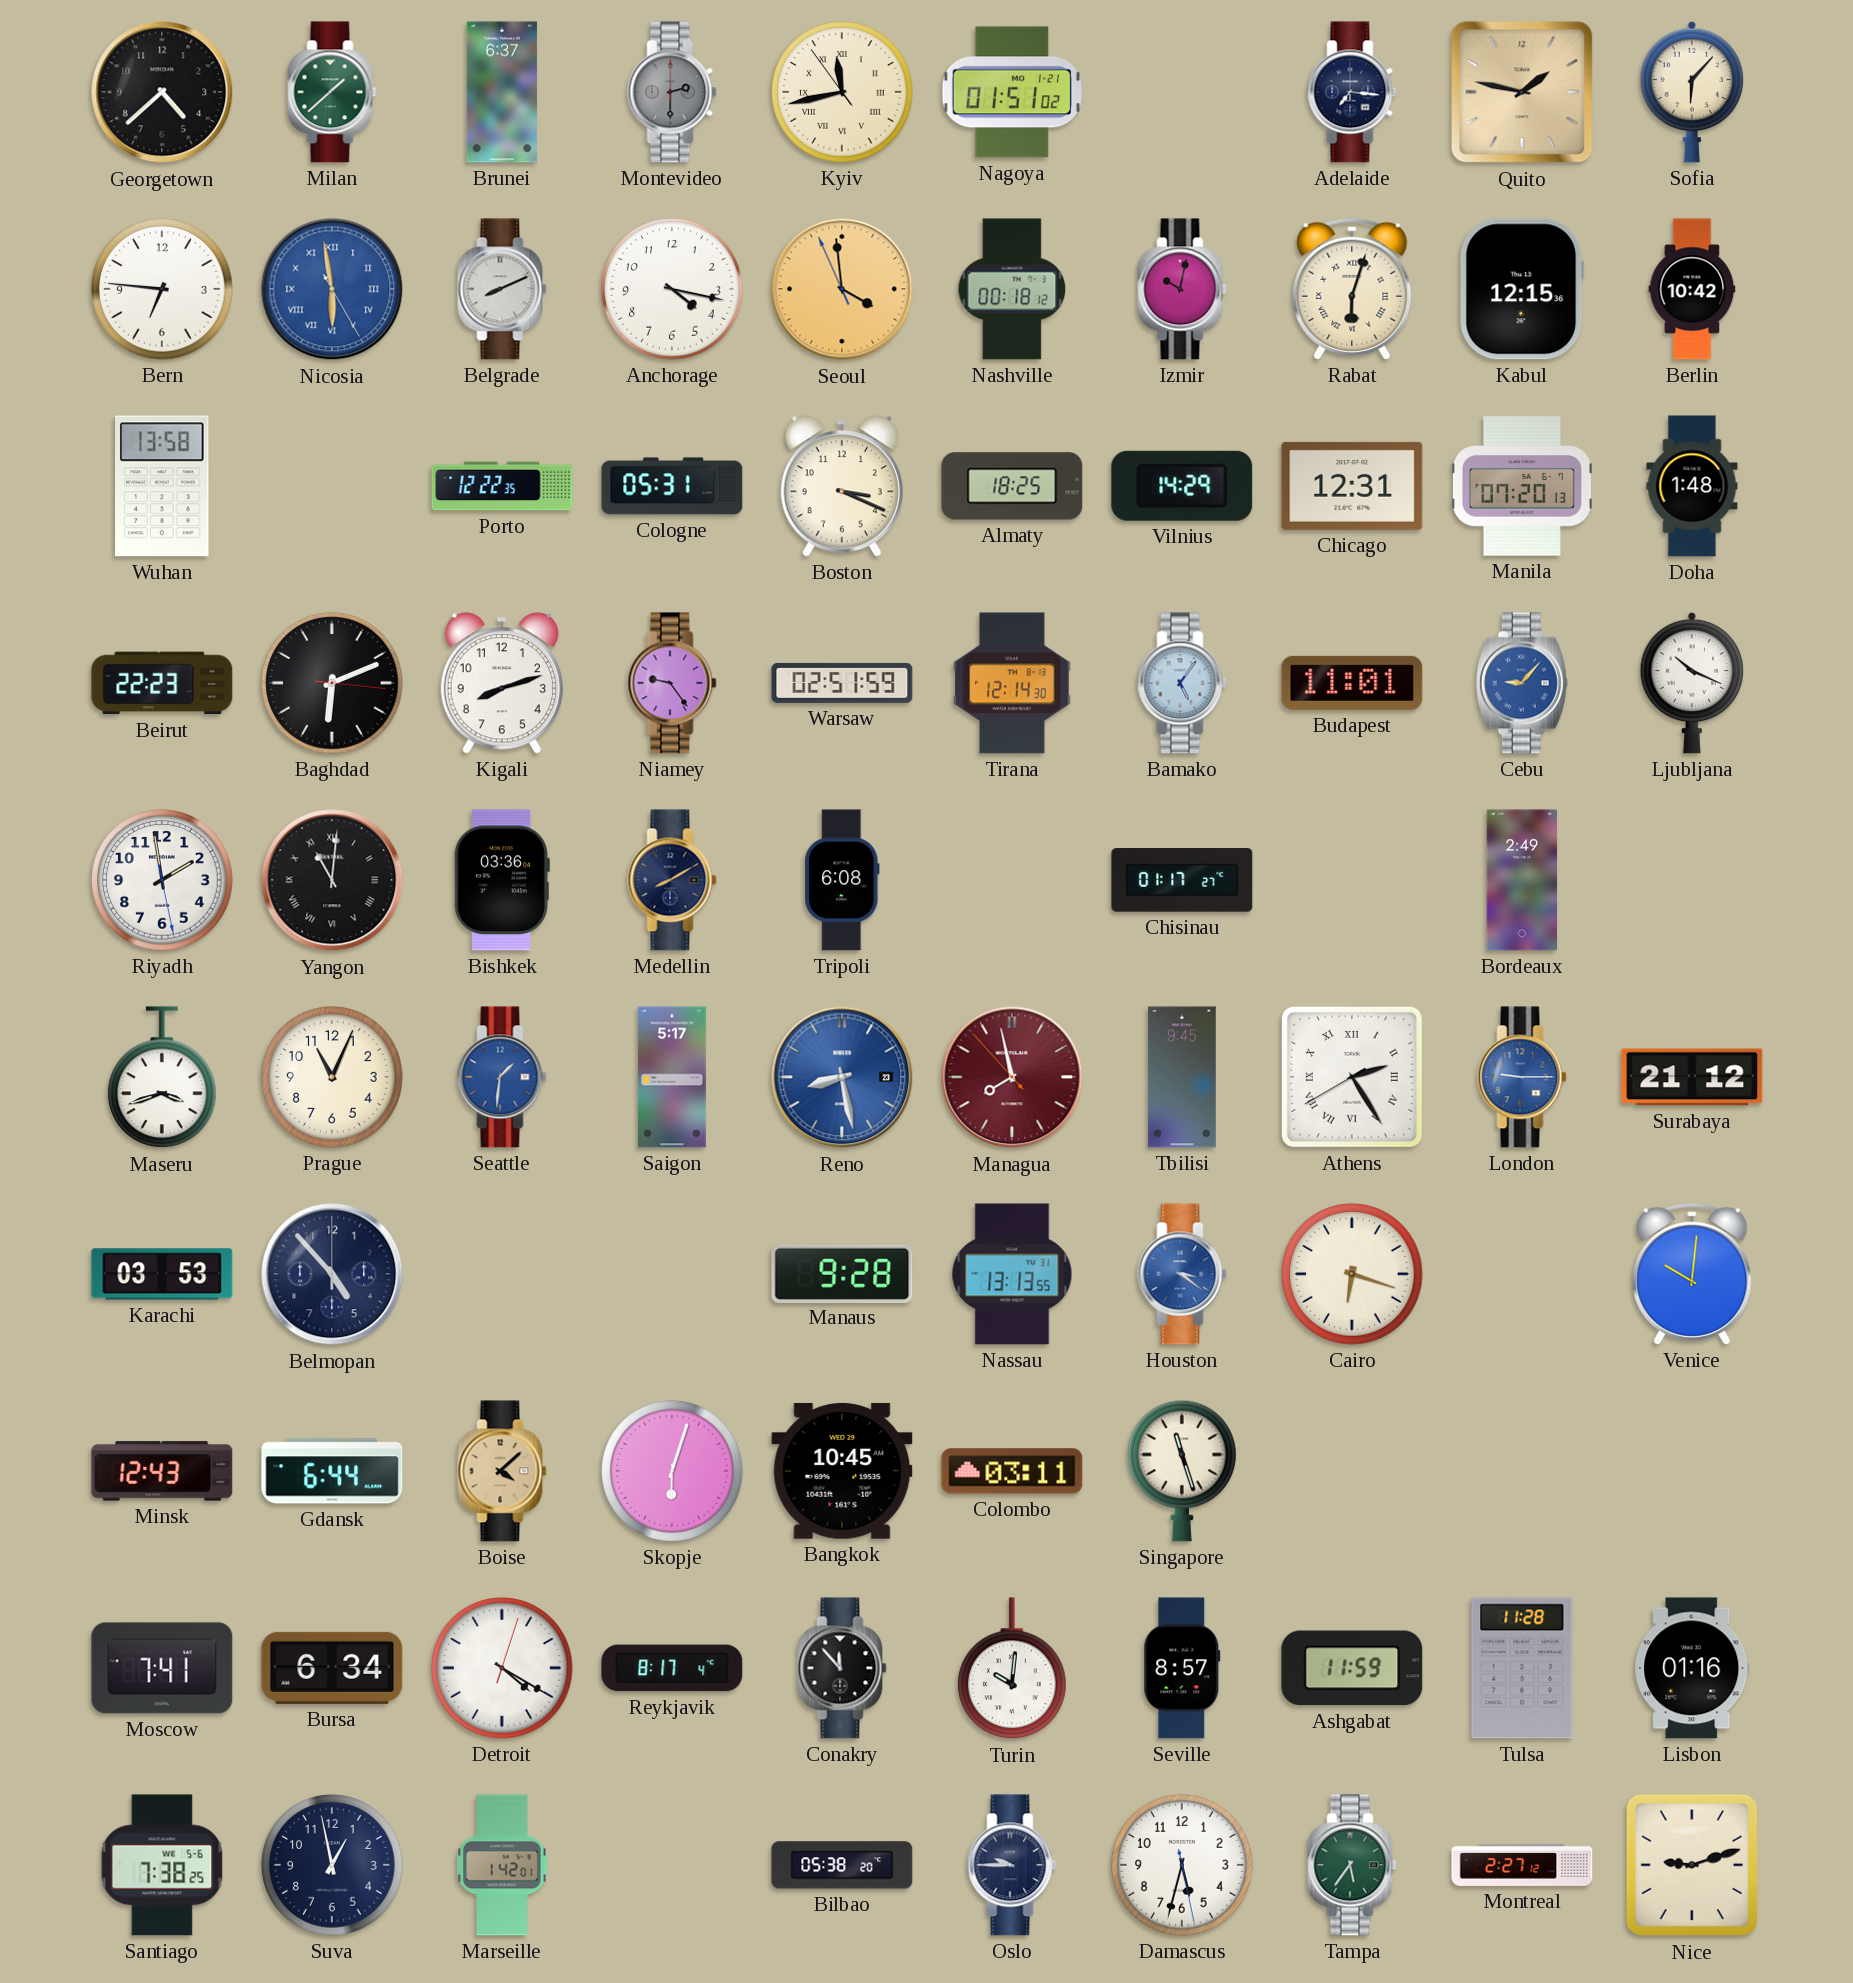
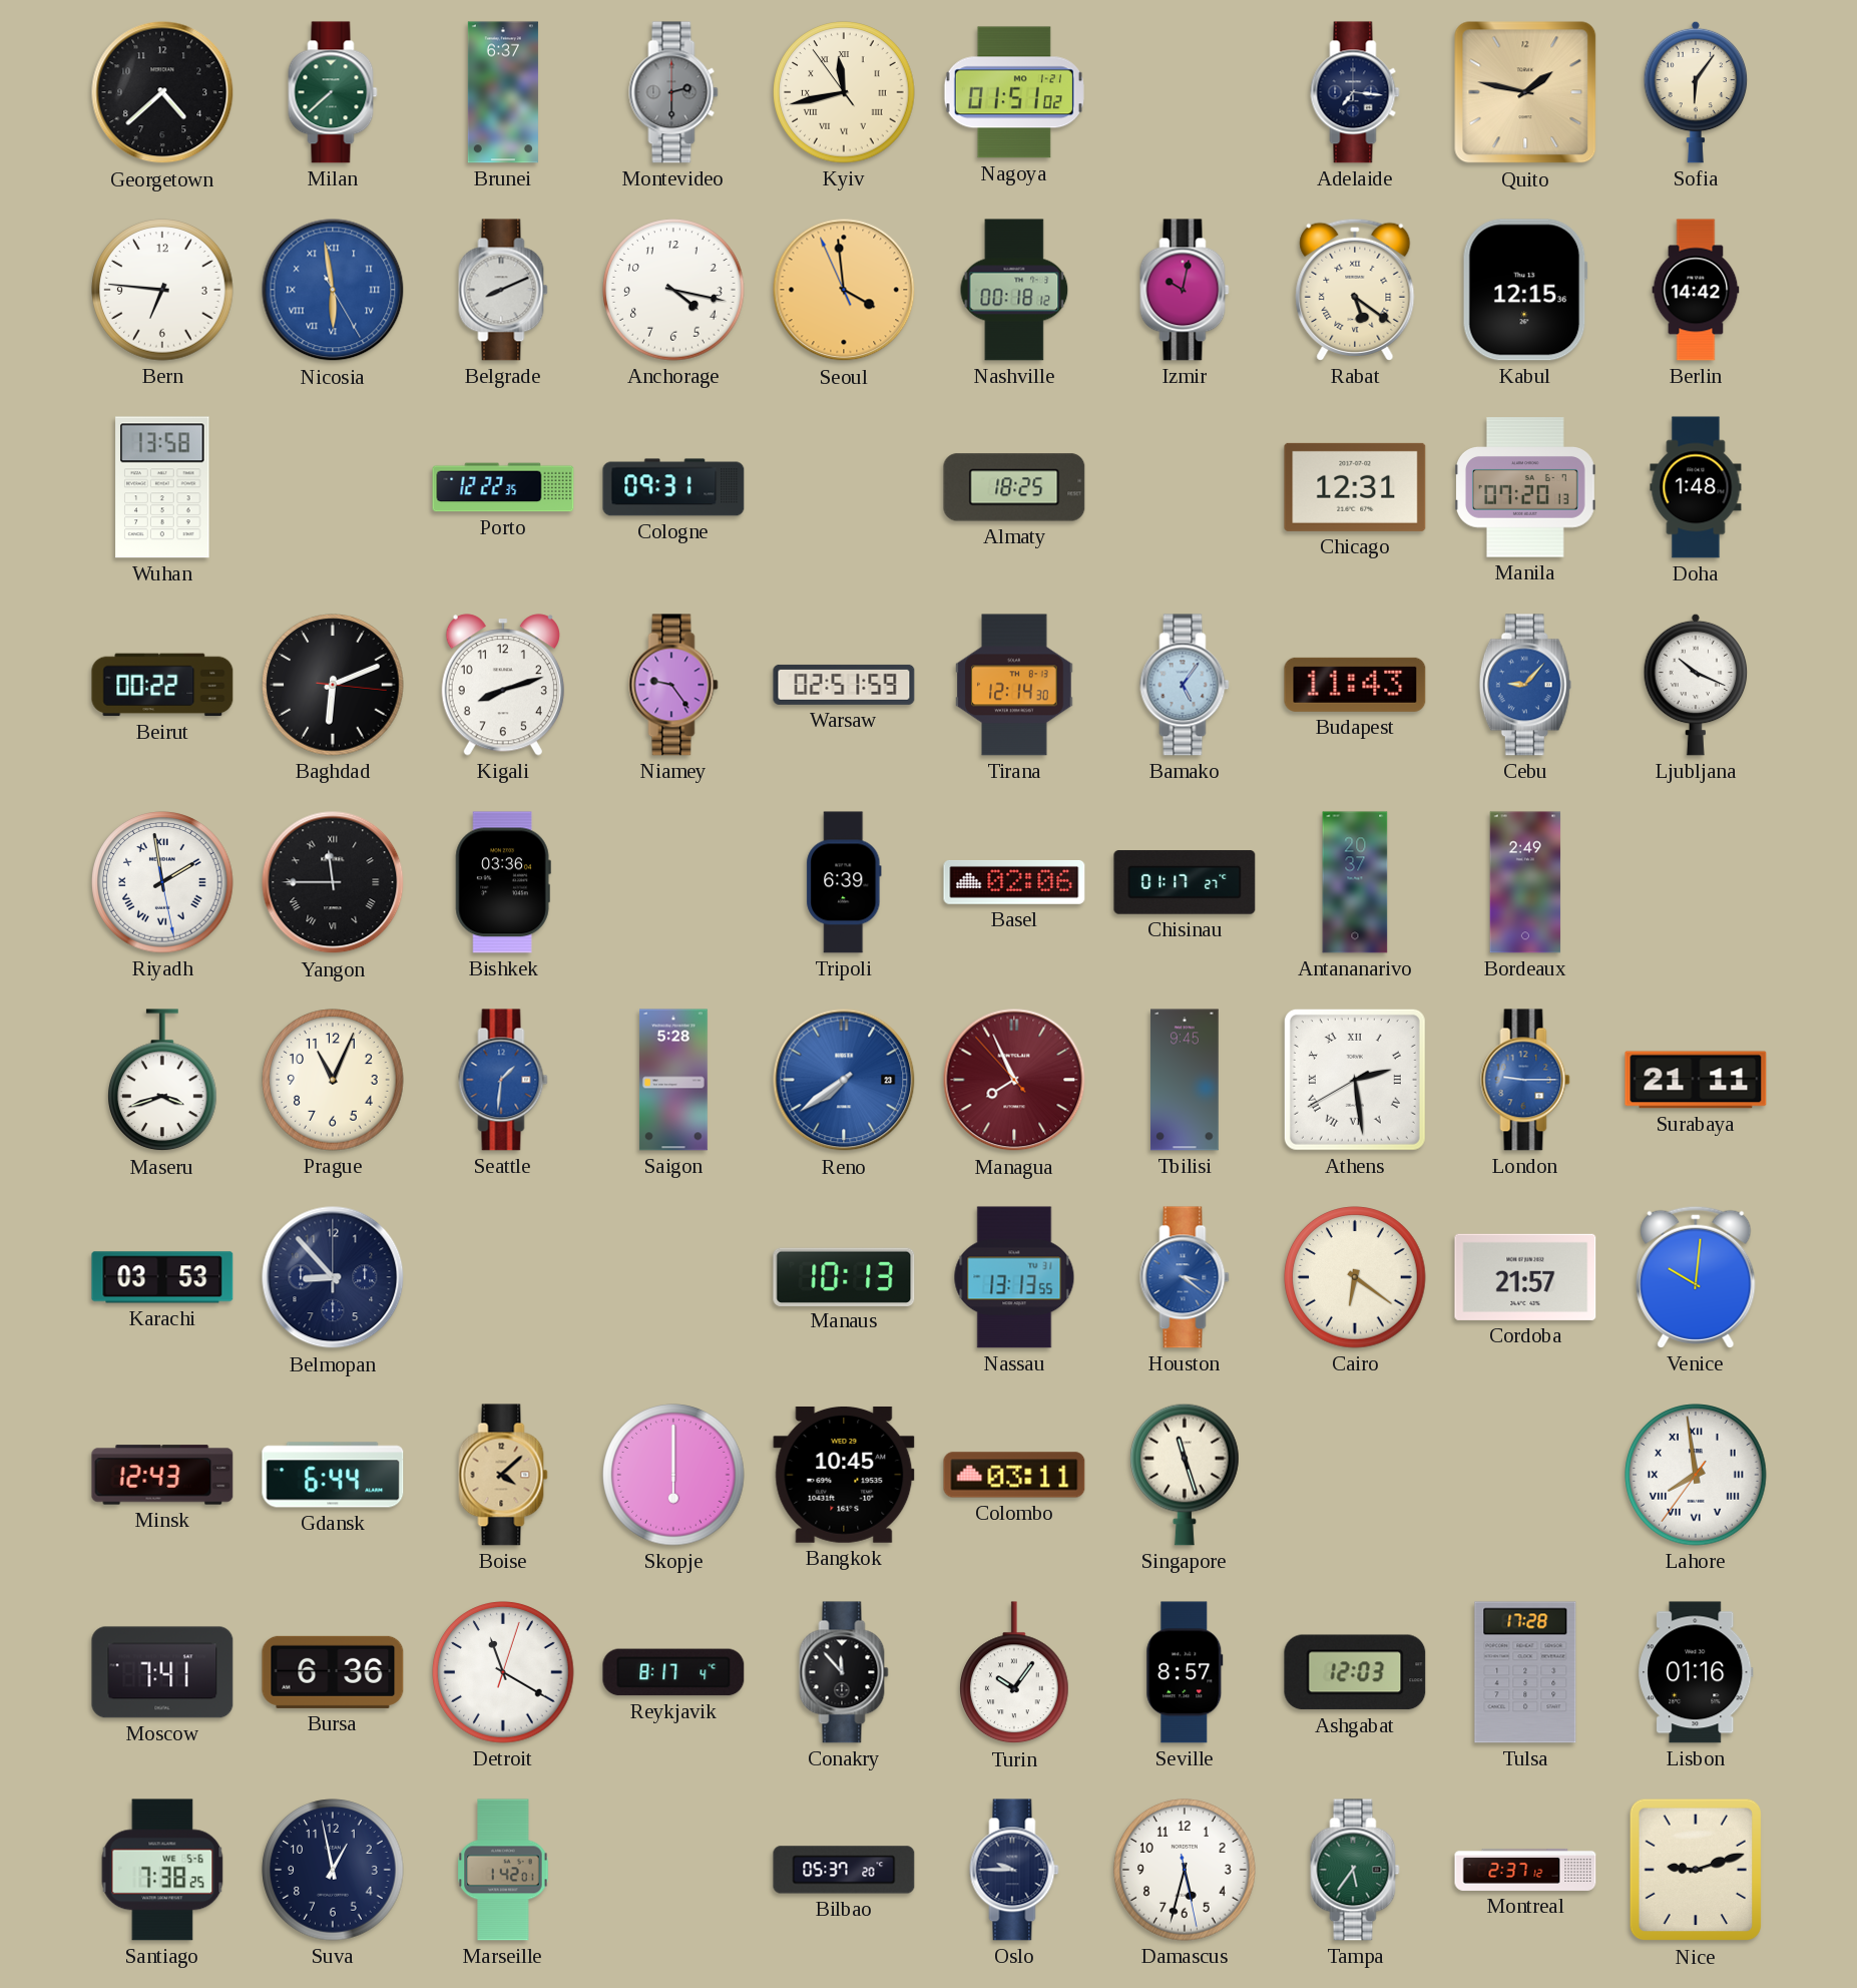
Milan: 1:38 -> 7:38 (333, 92)
Sofia: 6:07 -> 6:06 (1696, 92)
Rabat: 6:03 -> 5:21 (1355, 290)
Berlin: 10:42 -> 14:42 (1696, 290)
Cologne: 05:31 -> 09:31 (673, 487)
Boston: 3:19 -> none (842, 486)
Vilnius: 14:29 -> none (1182, 486)
Beirut: 22:23 -> 00:22 (162, 685)
Budapest: 11:01 -> 11:43 (1355, 685)
Riyadh numerals: Arabic -> Roman (162, 882)
Yangon: 11:01 -> 11:45 (333, 882)
Medellin: 8:10 -> none (672, 880)
Tripoli: 6:08 -> 6:39 (844, 882)
Basel: none -> 02:06 (1014, 882)
Antananarivo: none -> 20:37 (1355, 882)
Saigon: 5:17 -> 5:28 (673, 1080)
Reno: 8:28 -> 7:39 (844, 1080)
Managua: 7:57 -> 7:55 (1014, 1080)
Athens: 2:24 -> 2:28 (1355, 1080)
Surabaya: 21:12 -> 21:11 (1696, 1080)
Belmopan: 4:53 -> 8:53 (333, 1277)
Manaus: 9:28 -> 10:13 (844, 1276)
Cairo: 6:18 -> 6:21 (1355, 1277)
Cordoba: none -> 21:57 (1525, 1277)
Skopje: 6:03 -> 6:00 (673, 1475)
Lahore: none -> 7:58 (1696, 1475)
Bursa: 6:34 -> 6:36 (333, 1672)
Detroit: 4:20 -> 11:20 (503, 1672)
Turin: 10:01 -> 10:06 (1015, 1673)
Ashgabat: 11:59 -> 12:03 (1355, 1672)
Tulsa: 11:28 -> 17:28 (1525, 1672)
Bilbao: 05:38 -> 05:37 (844, 1870)
Montreal: 2:27 -> 2:37 (1525, 1870)
